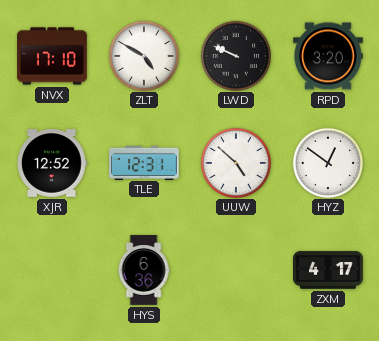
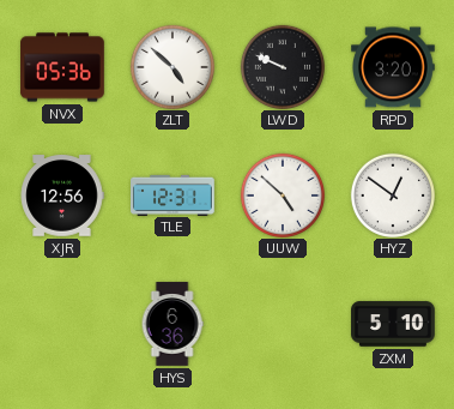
NVX: 17:10 -> 05:36 (62, 67)
ZLT: 4:50 -> 4:52 (171, 66)
XJR: 12:52 -> 12:56 (62, 196)
ZXM: 4:17 -> 5:10 (393, 324)
